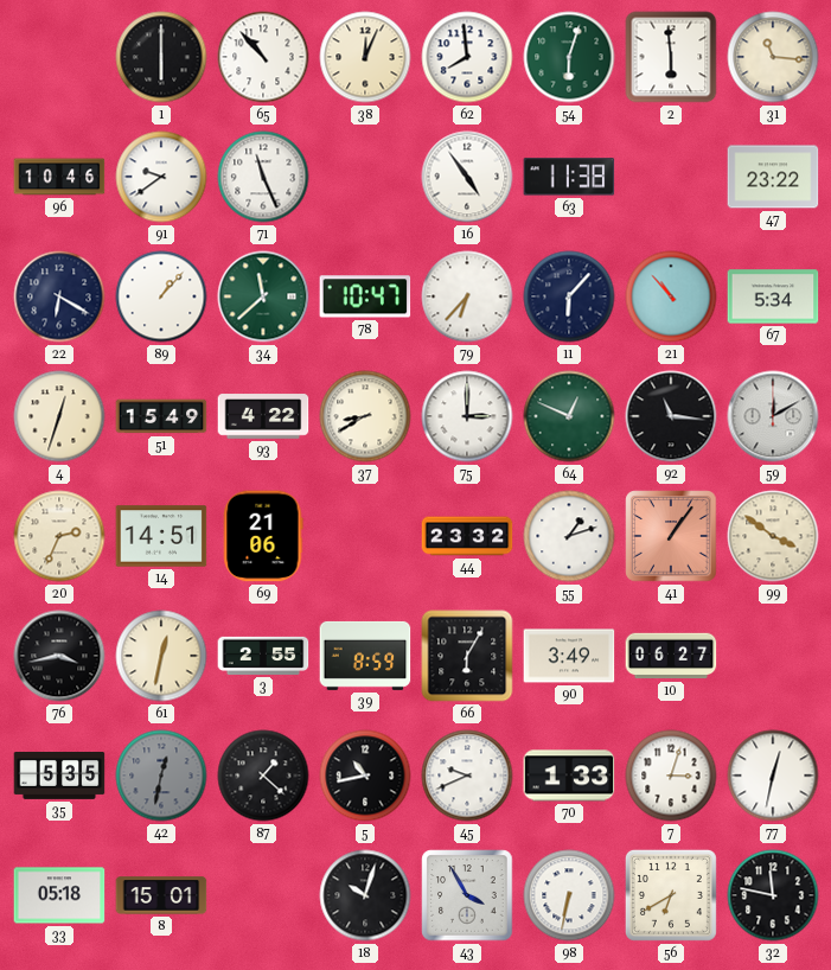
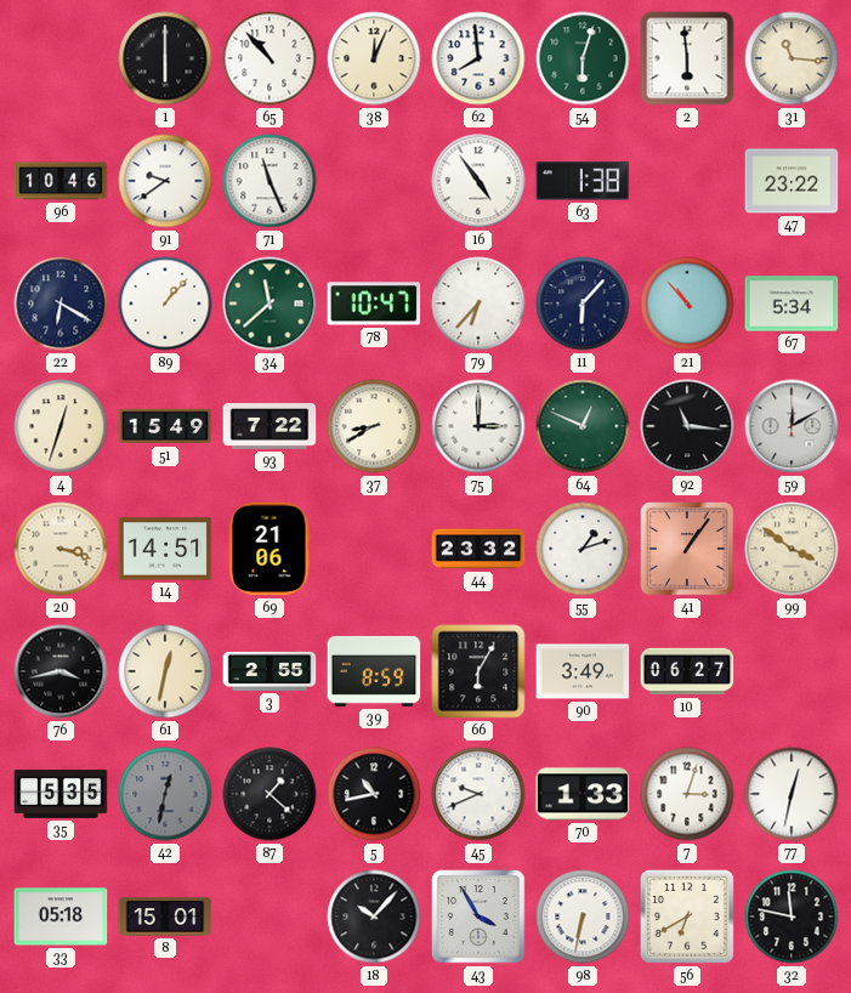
63: 11:38 -> 1:38 (583, 181)
93: 4:22 -> 7:22 (270, 426)
20: 2:34 -> 3:18 (61, 549)
18: 10:03 -> 10:07 (374, 917)
